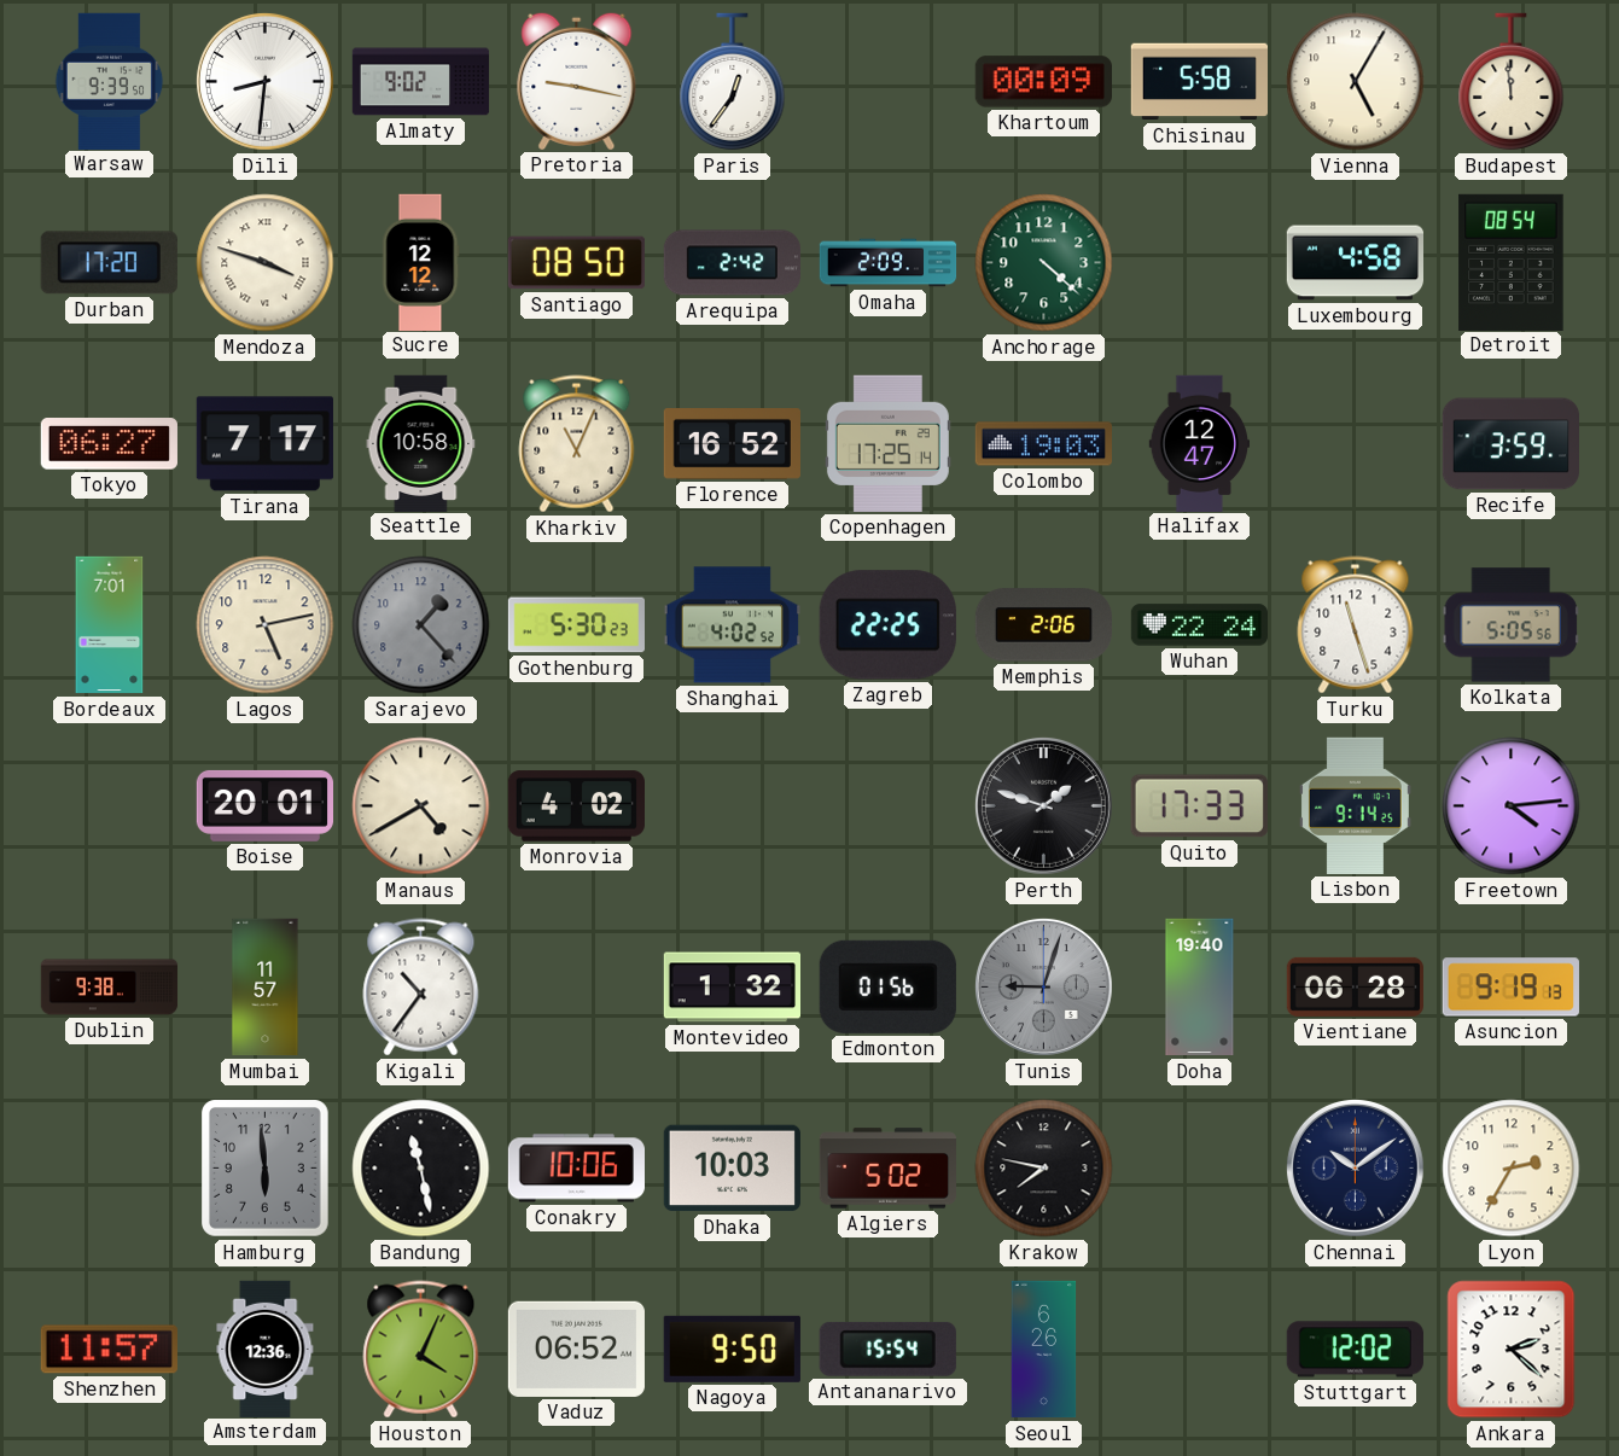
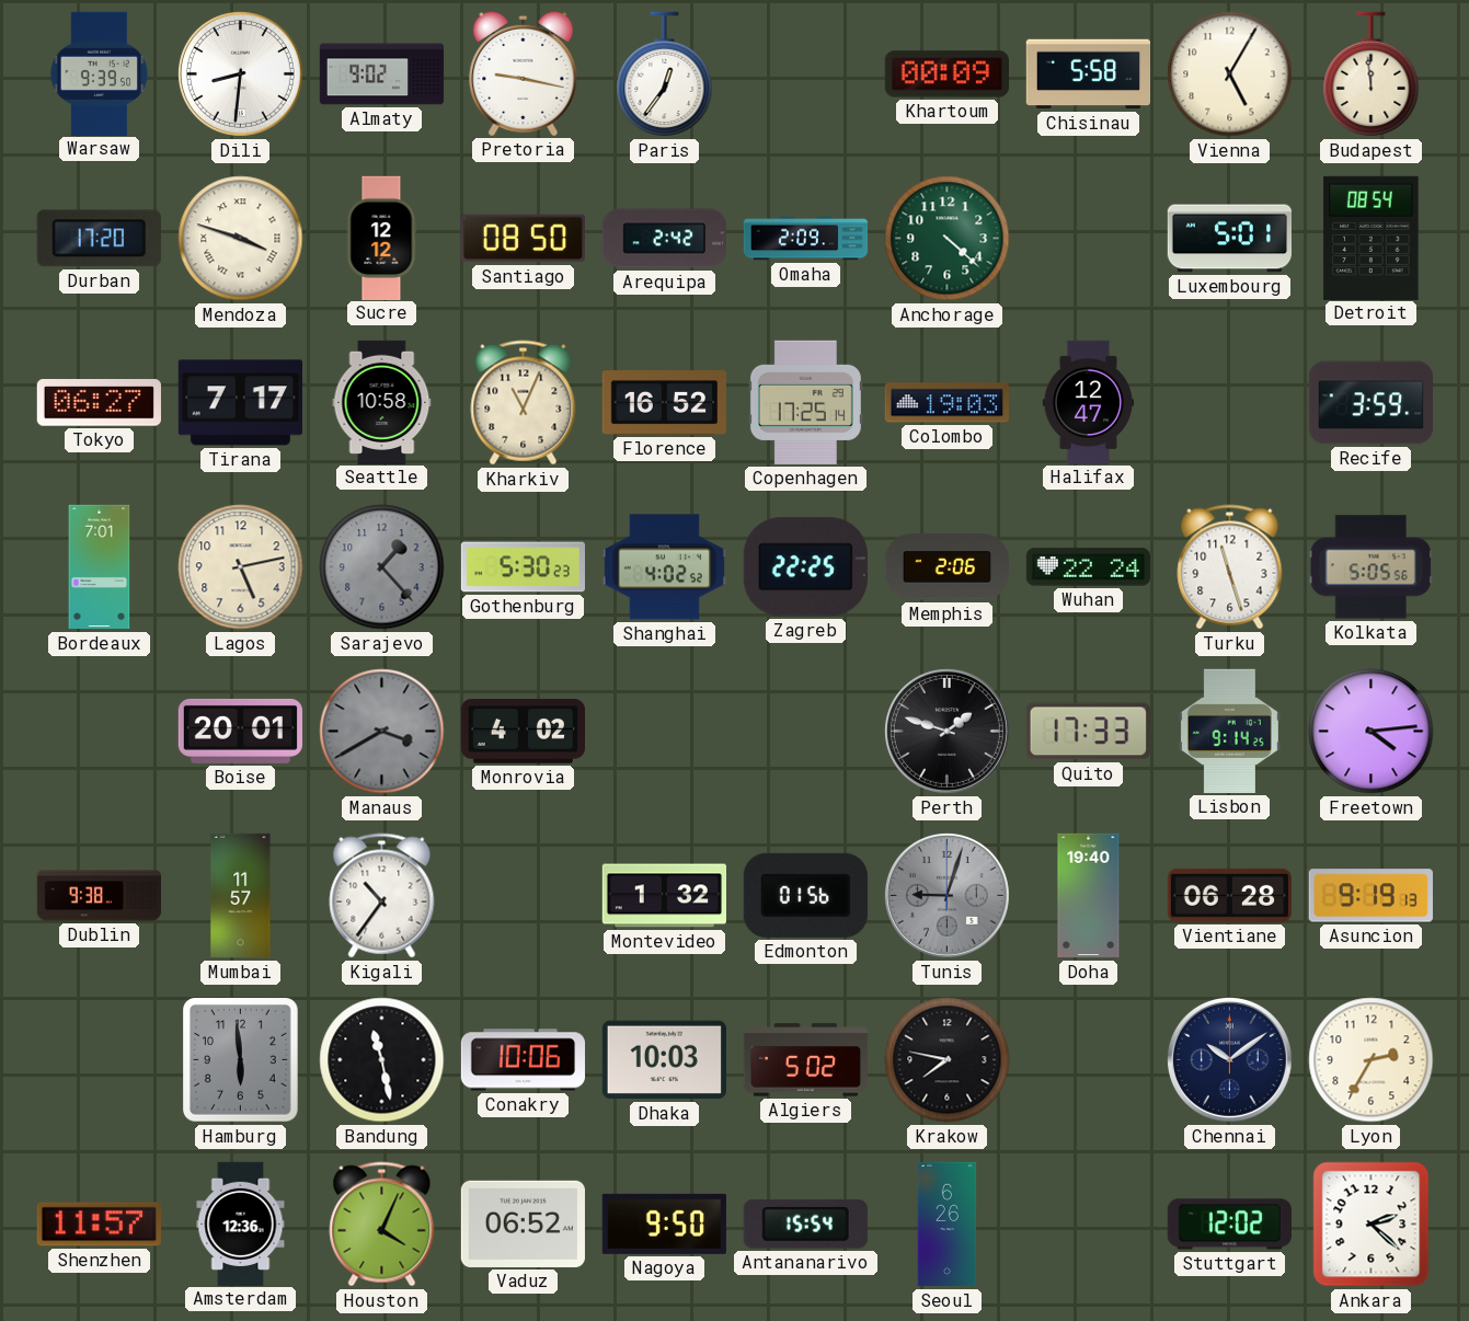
Luxembourg: 4:58 -> 5:01 (1229, 239)
Manaus: 4:40 -> 3:40 (382, 732)
Manaus dial: cream -> grey (382, 732)
